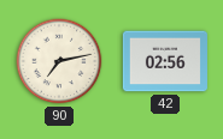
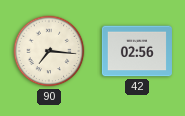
90: 7:13 -> 7:16 (49, 51)
